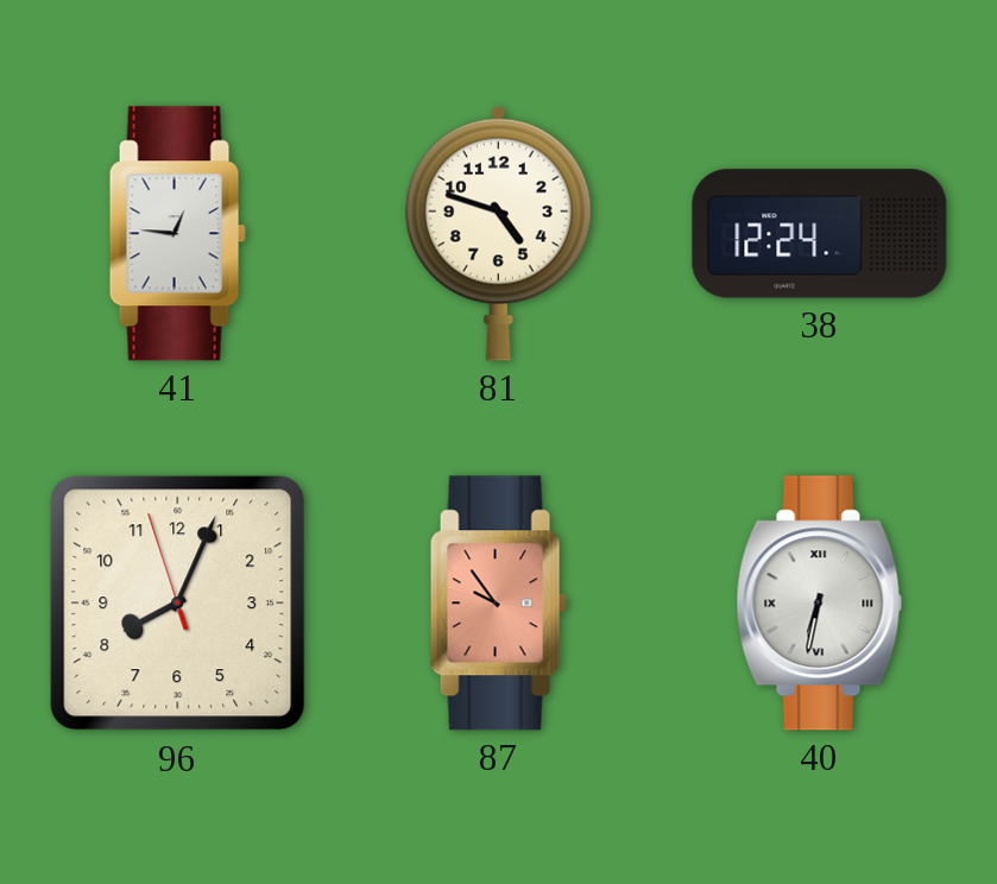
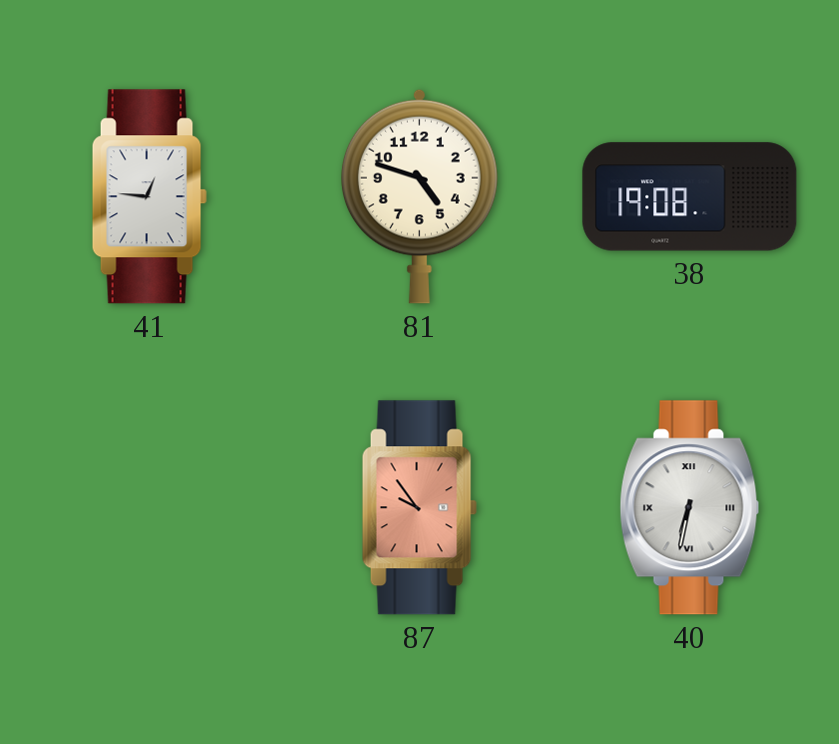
38: 12:24 -> 19:08 (690, 197)
96: 8:03 -> none (178, 604)
